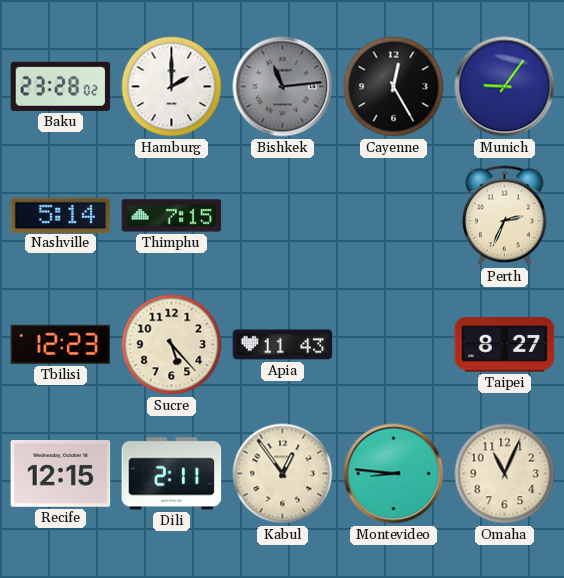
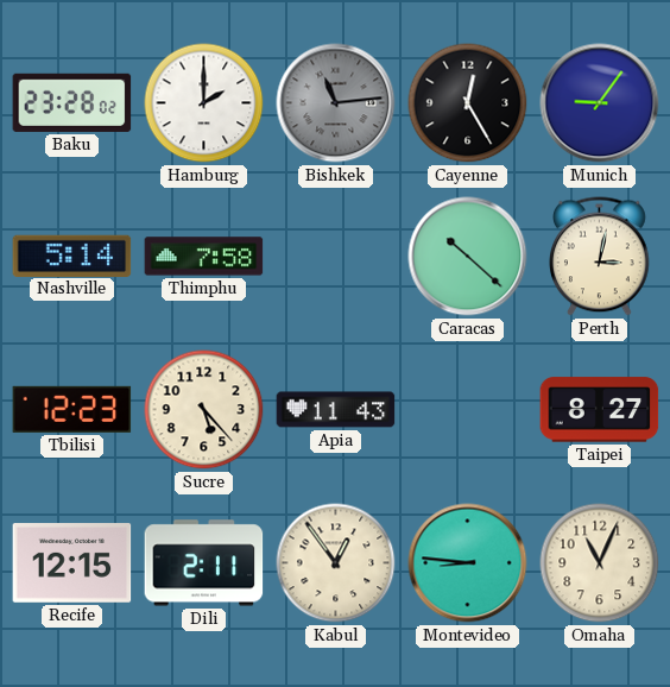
Thimphu: 7:15 -> 7:58 (204, 257)
Caracas: none -> 10:22 (468, 257)
Perth: 2:34 -> 3:02 (600, 257)
